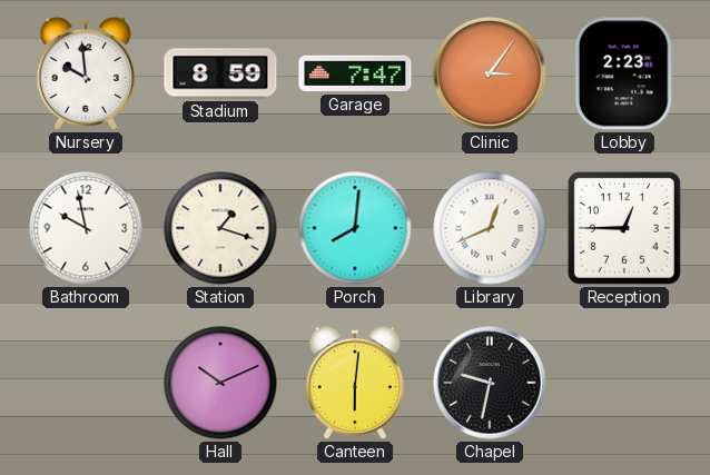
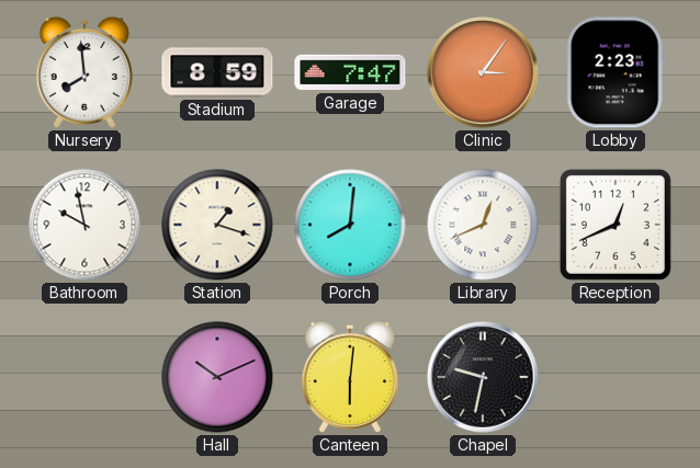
Nursery: 9:59 -> 7:59 (84, 72)
Reception: 12:45 -> 12:41 (616, 225)
